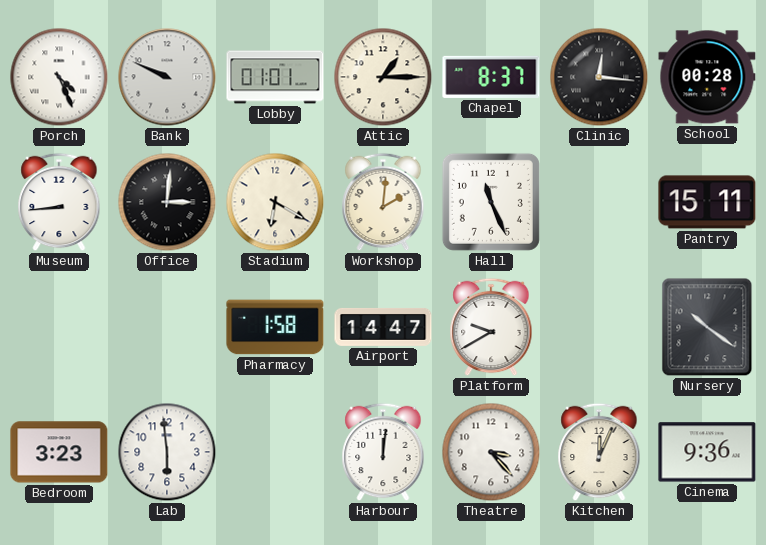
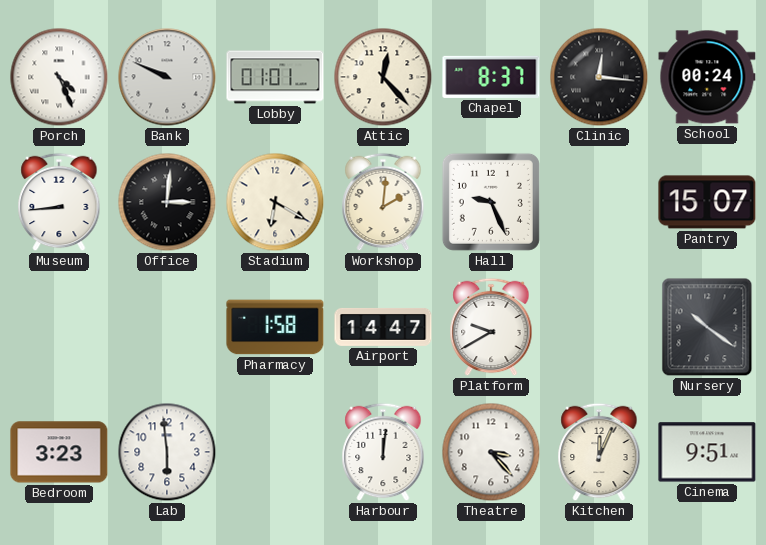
Attic: 1:15 -> 12:23 (383, 77)
School: 00:28 -> 00:24 (707, 77)
Hall: 11:26 -> 9:26 (491, 202)
Pantry: 15:11 -> 15:07 (707, 202)
Cinema: 9:36 -> 9:51 (707, 452)
